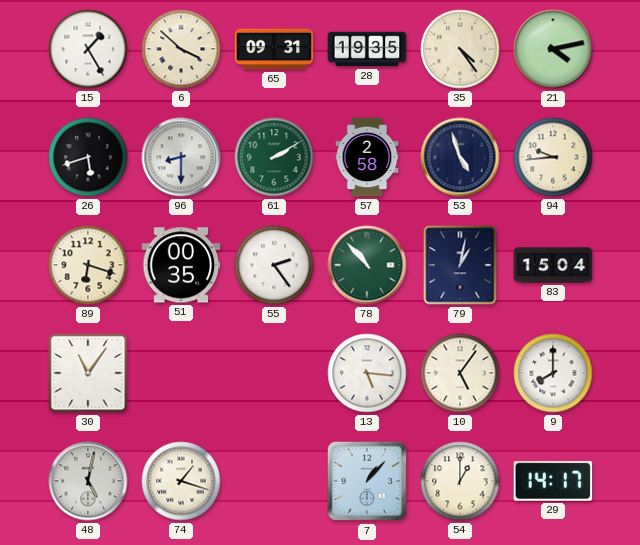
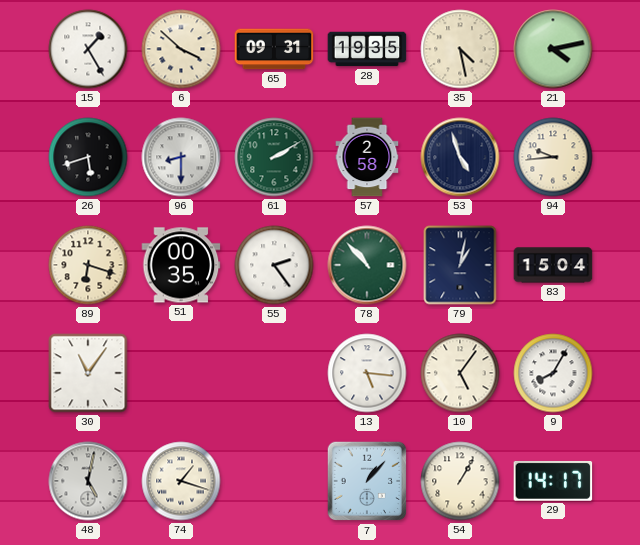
35: 4:24 -> 4:28 (460, 49)
9: 8:00 -> 8:05 (553, 373)
54: 1:00 -> 1:05 (460, 481)
